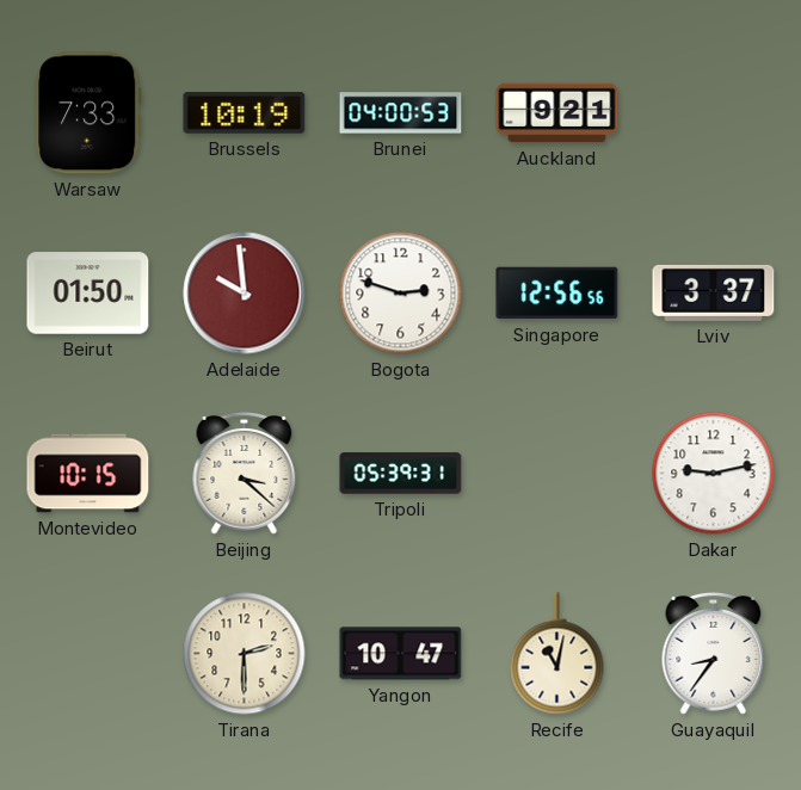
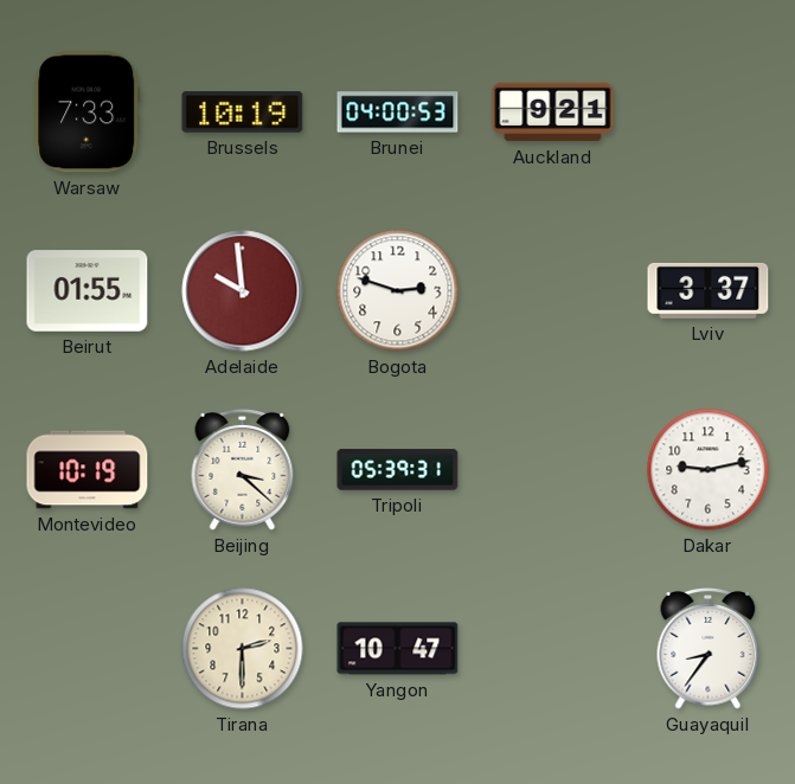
Beirut: 01:50 -> 01:55 (88, 291)
Singapore: 12:56 -> none (557, 294)
Montevideo: 10:15 -> 10:19 (88, 470)
Recife: 11:02 -> none (557, 654)
